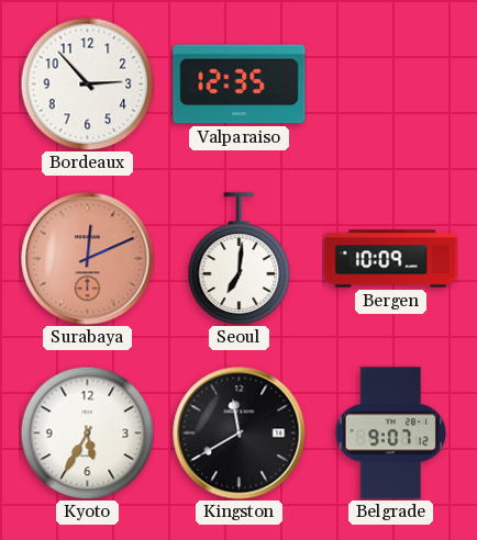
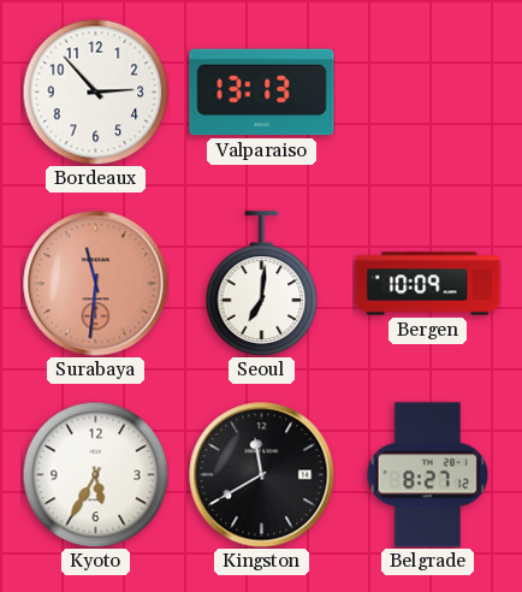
Valparaiso: 12:35 -> 13:13 (262, 93)
Surabaya: 12:11 -> 11:31 (96, 284)
Belgrade: 9:07 -> 8:27 (428, 475)
